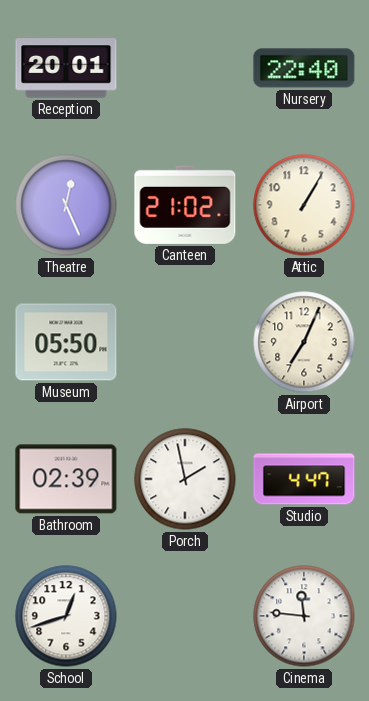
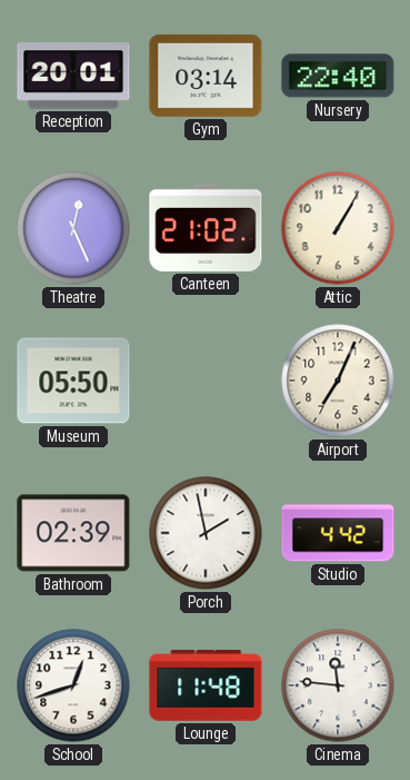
Gym: none -> 03:14 (206, 76)
Studio: 4:47 -> 4:42 (338, 533)
Lounge: none -> 11:48 (206, 685)
